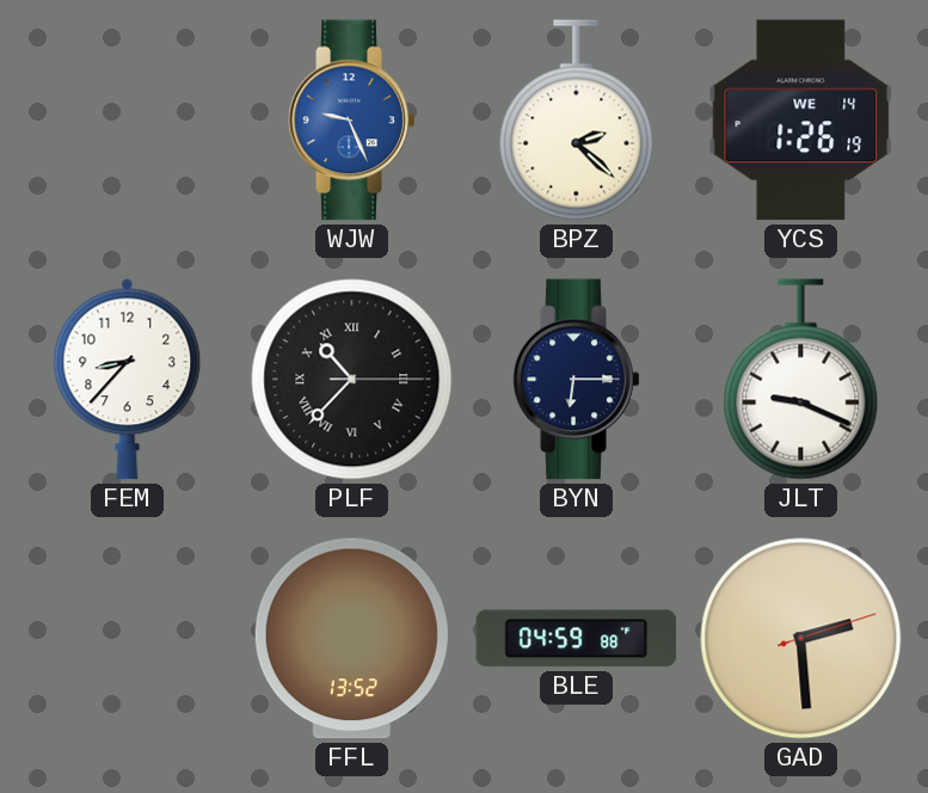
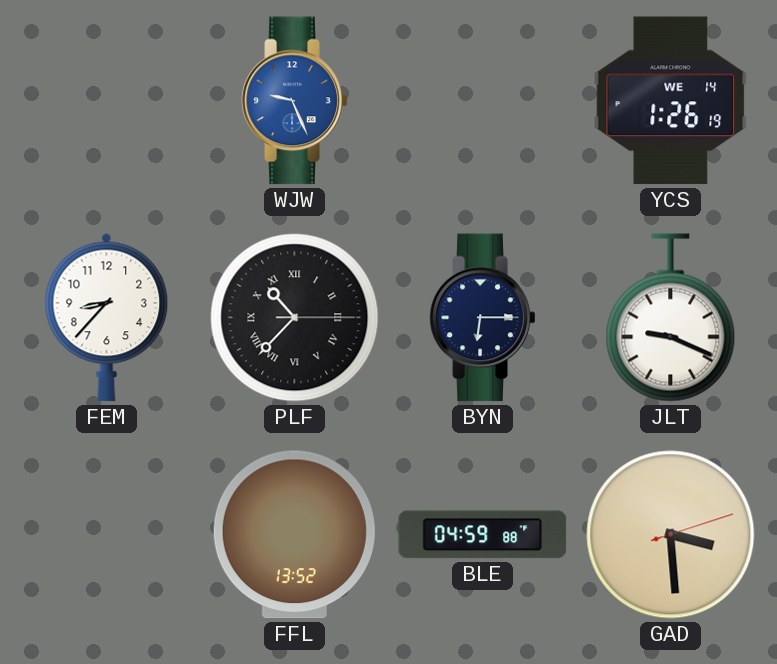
BPZ: 2:22 -> none (577, 121)
GAD: 2:29 -> 3:29 (671, 535)
